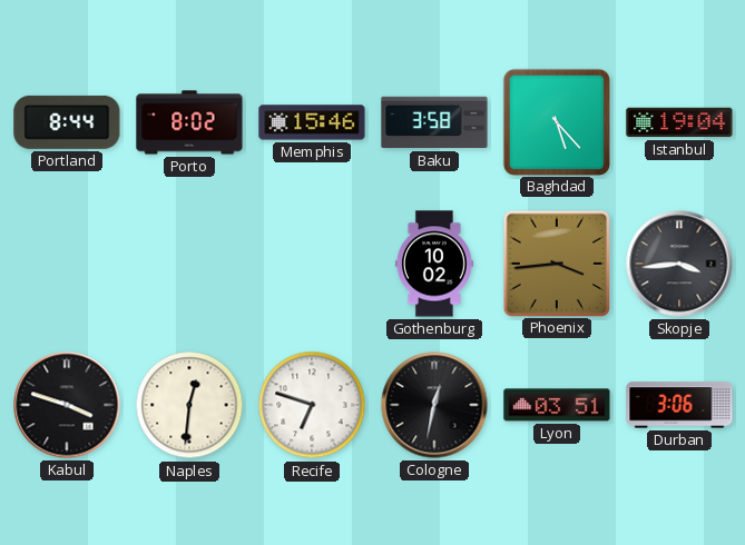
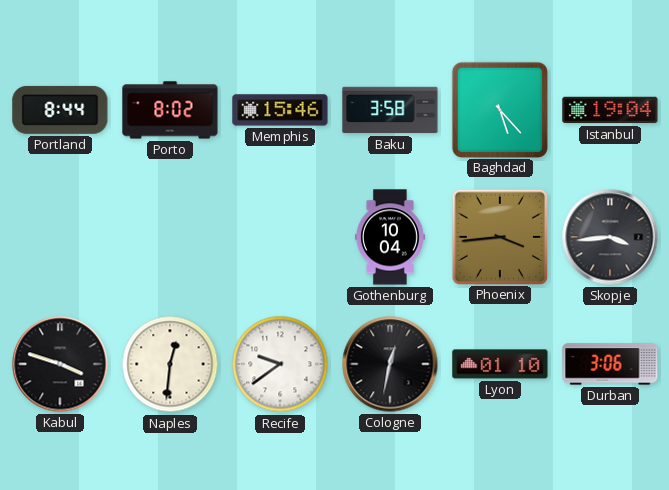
Gothenburg: 10:02 -> 10:04 (390, 237)
Recife: 6:48 -> 9:39 (280, 364)
Lyon: 03:51 -> 01:10 (500, 364)
